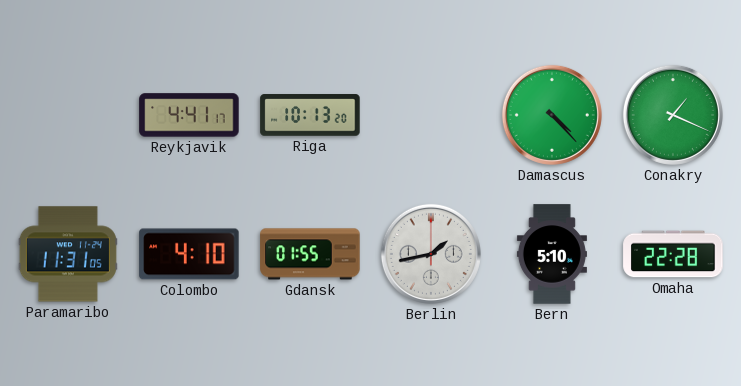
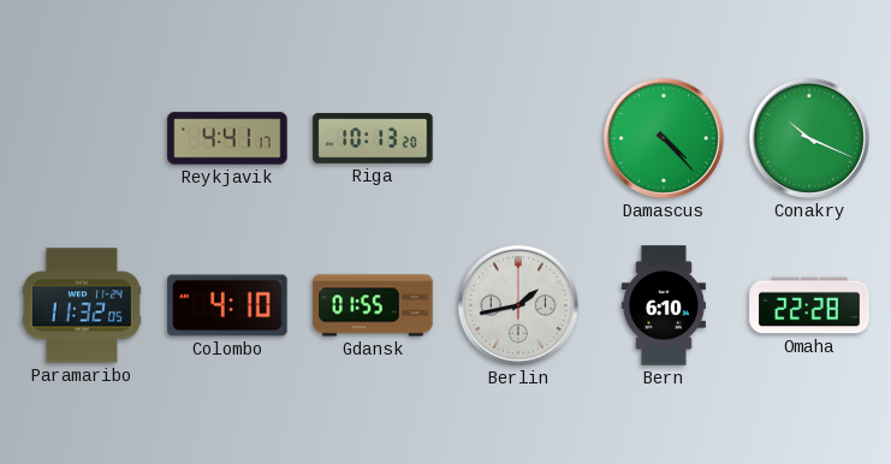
Conakry: 1:19 -> 10:19 (809, 138)
Paramaribo: 11:31 -> 11:32 (82, 305)
Bern: 5:10 -> 6:10 (664, 305)
